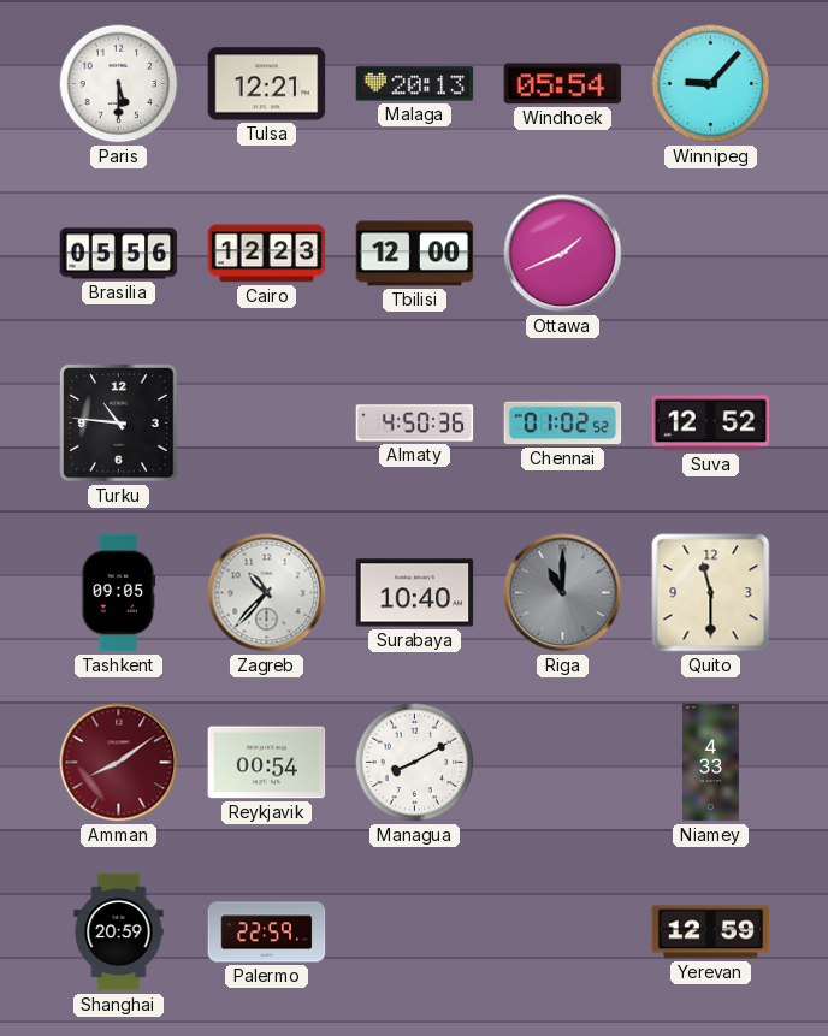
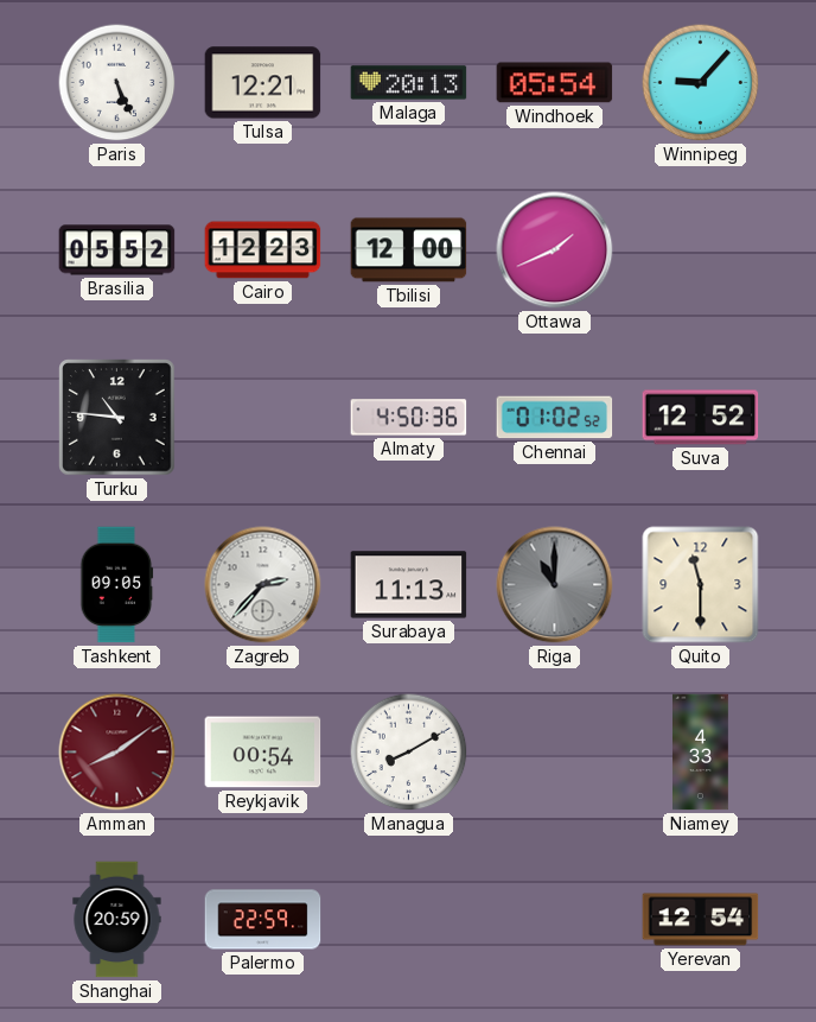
Paris: 5:30 -> 5:26 (117, 83)
Brasilia: 05:56 -> 05:52 (117, 250)
Zagreb: 10:37 -> 2:37 (263, 585)
Surabaya: 10:40 -> 11:13 (409, 585)
Yerevan: 12:59 -> 12:54 (701, 920)
